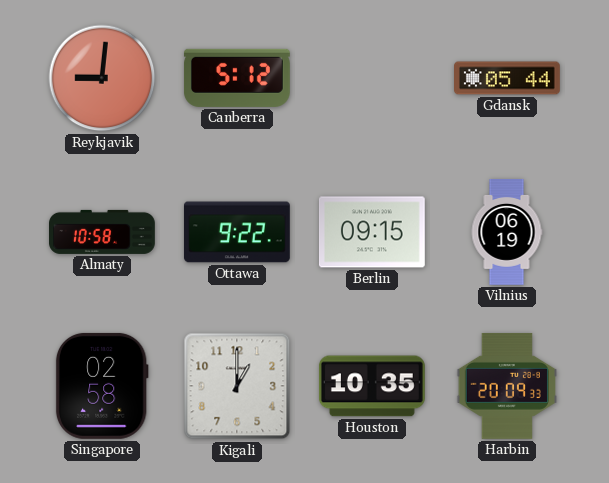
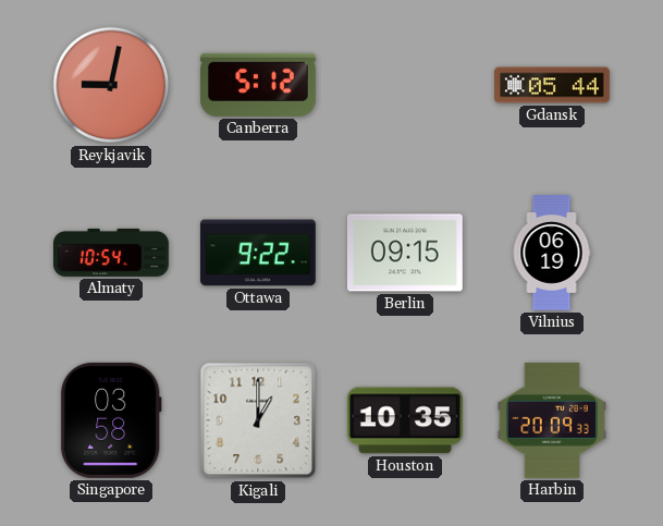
Reykjavik: 9:01 -> 9:02 (111, 85)
Almaty: 10:58 -> 10:54 (112, 253)
Singapore: 02:58 -> 03:58 (111, 420)
